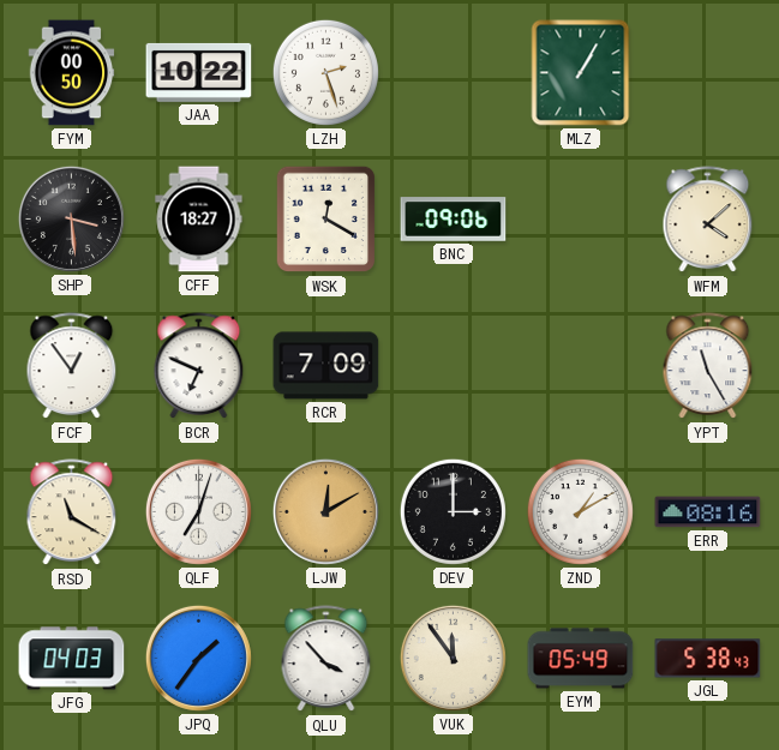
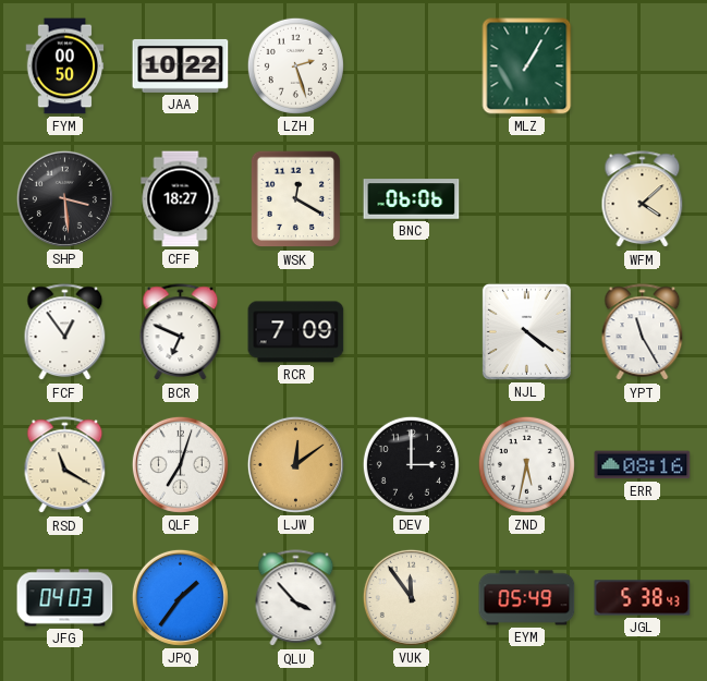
BNC: 09:06 -> 06:06 (412, 199)
NJL: none -> 4:21 (526, 331)
LJW: 12:10 -> 12:09 (295, 464)
ZND: 1:10 -> 5:32 (526, 464)
